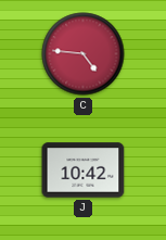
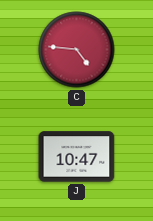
J: 10:42 -> 10:47 (77, 157)
